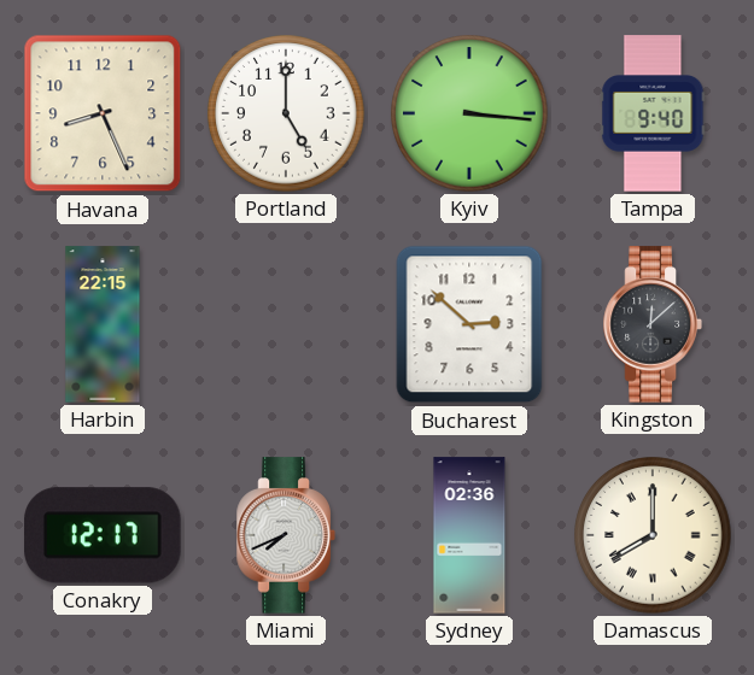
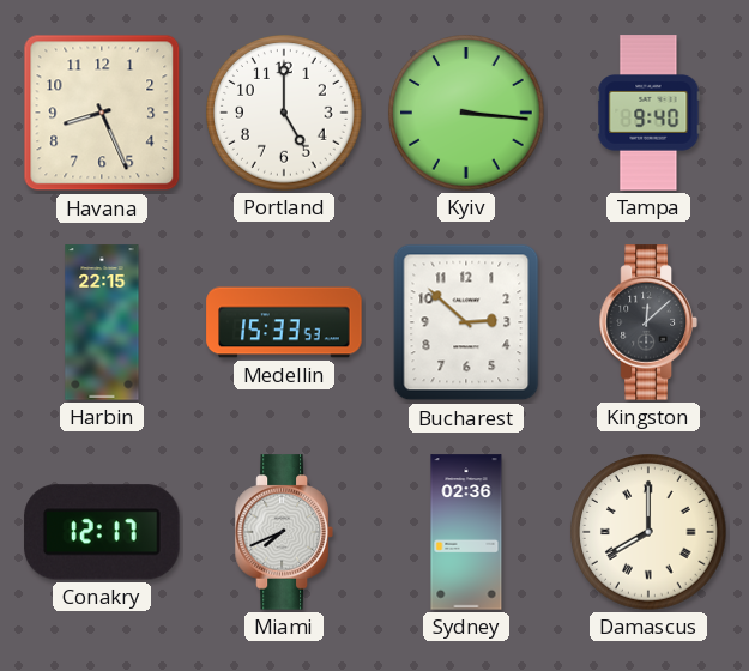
Medellin: none -> 15:33 (284, 322)
